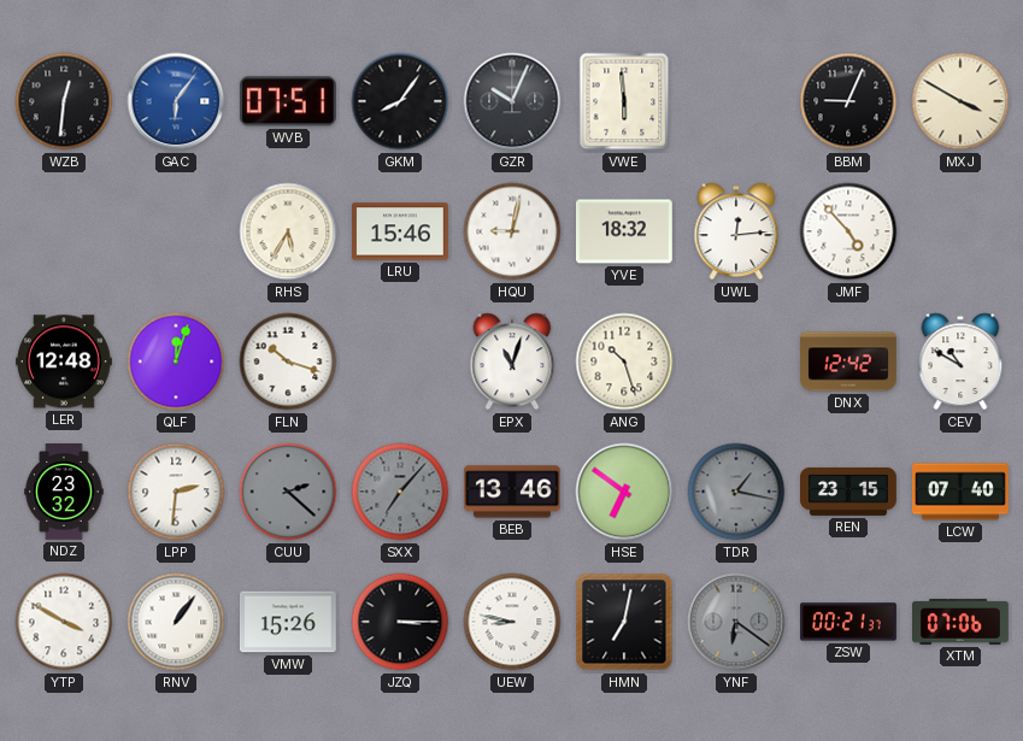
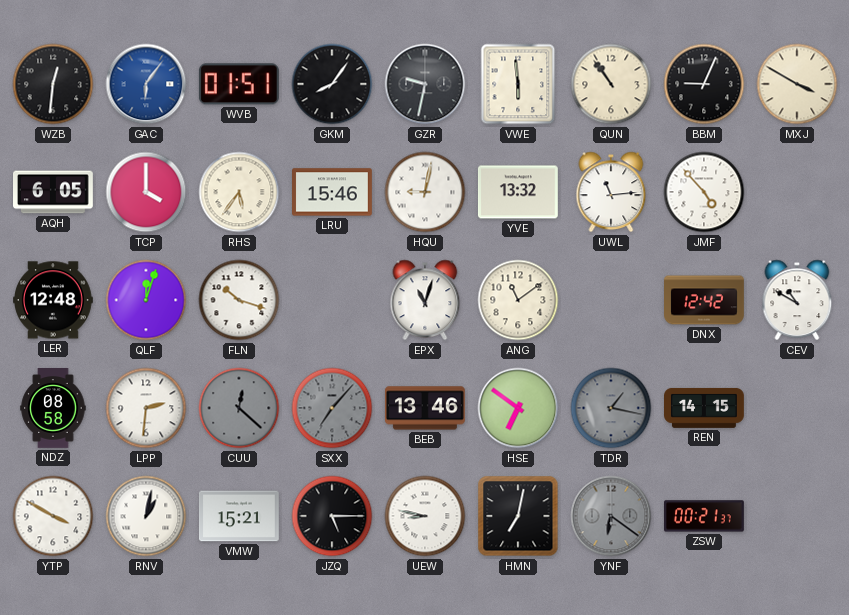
WVB: 07:51 -> 01:51 (239, 84)
GZR: 10:04 -> 9:32 (425, 84)
QUN: none -> 10:54 (611, 84)
AQH: none -> 6:05 (54, 192)
TCP: none -> 4:00 (146, 192)
RHS: 5:35 -> 5:36 (239, 192)
YVE: 18:32 -> 13:32 (518, 192)
UWL: 12:14 -> 11:14 (611, 192)
ANG: 10:27 -> 11:09 (518, 300)
NDZ: 23:32 -> 08:58 (53, 409)
CUU: 2:22 -> 12:22 (239, 408)
REN: 23:15 -> 14:15 (705, 408)
LCW: 07:40 -> none (962, 492)
RNV: 1:06 -> 1:02 (146, 516)
VMW: 15:26 -> 15:21 (239, 516)
JZQ: 3:15 -> 5:15 (332, 516)
XTM: 07:06 -> none (962, 622)
